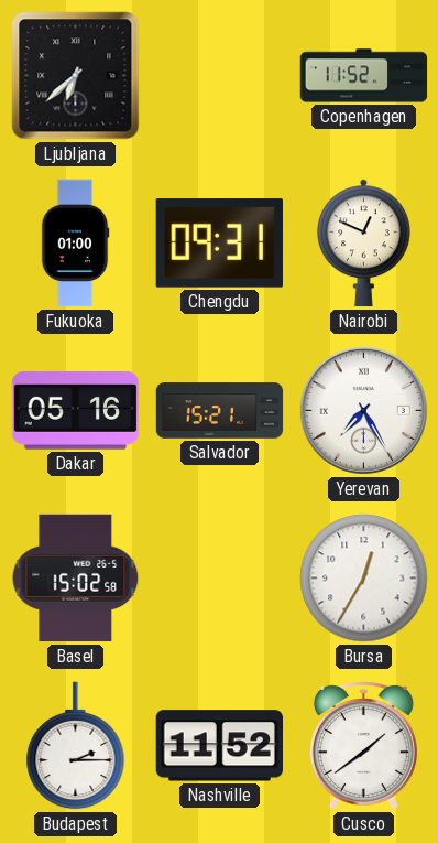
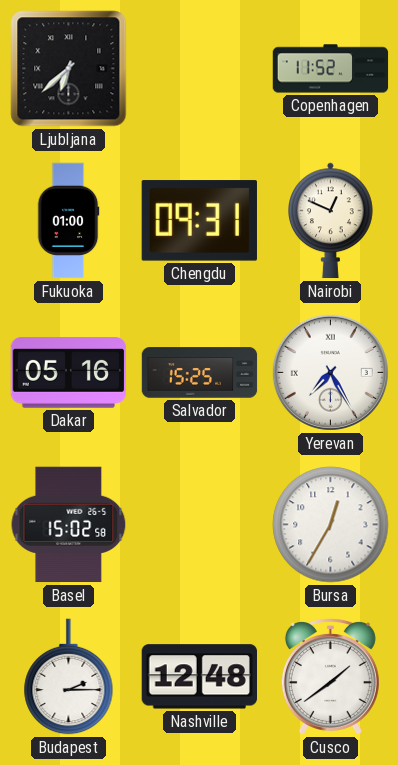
Salvador: 15:21 -> 15:25 (200, 373)
Nashville: 11:52 -> 12:48 (199, 677)
